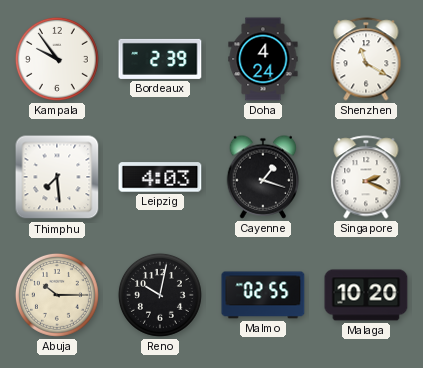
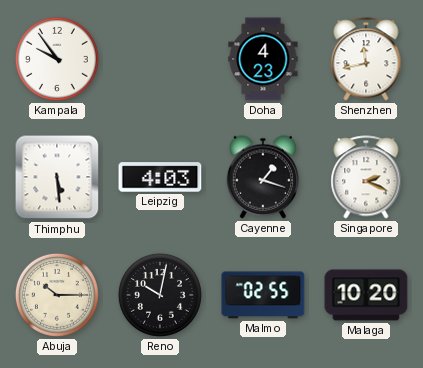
Bordeaux: 2:39 -> none (160, 59)
Doha: 4:24 -> 4:23 (263, 59)
Shenzhen: 11:20 -> 11:43 (366, 59)
Thimphu: 7:29 -> 5:29 (57, 177)
